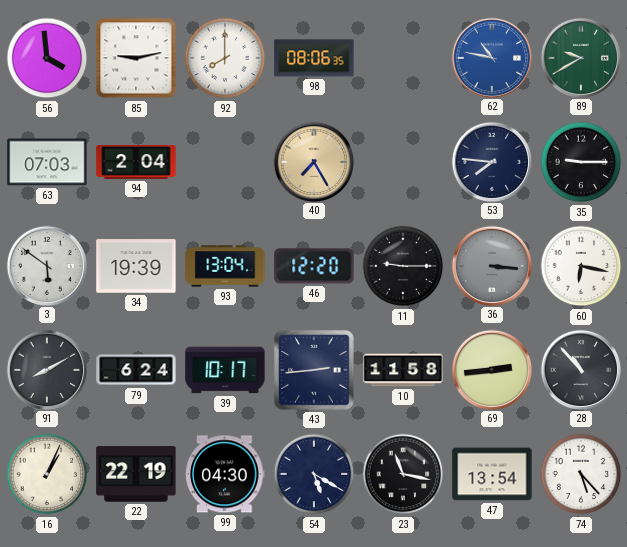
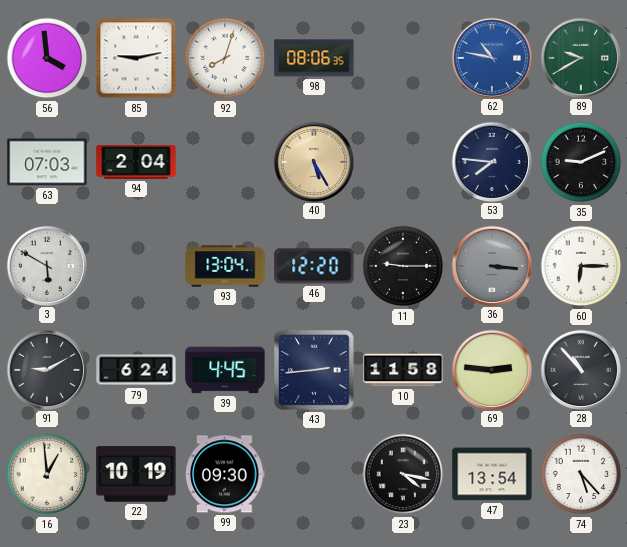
92: 8:00 -> 8:03 (225, 58)
40: 7:25 -> 5:25 (313, 161)
35: 9:15 -> 9:11 (581, 162)
3: 5:51 -> 5:50 (46, 265)
34: 19:39 -> none (136, 266)
60: 6:17 -> 6:15 (581, 266)
91: 8:10 -> 9:10 (46, 369)
39: 10:17 -> 4:45 (225, 370)
69: 2:44 -> 2:46 (491, 369)
16: 1:04 -> 12:59 (47, 474)
22: 22:19 -> 10:19 (136, 474)
99: 04:30 -> 09:30 (225, 474)
54: 5:20 -> none (314, 474)
23: 11:17 -> 4:17 (403, 474)
